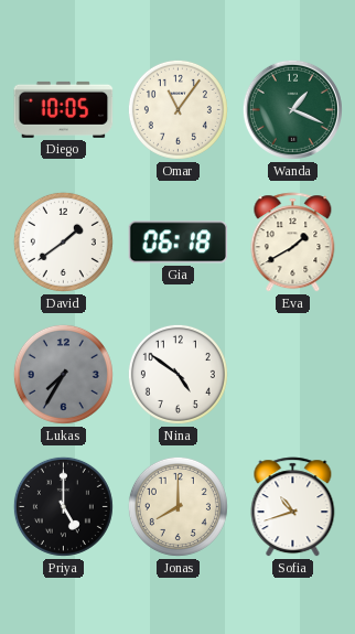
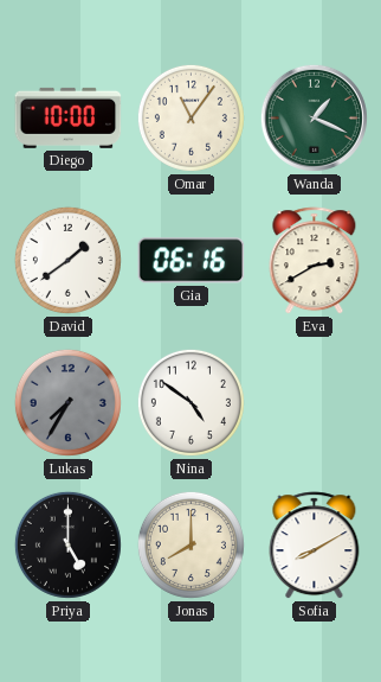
Diego: 10:05 -> 10:00 (69, 117)
Gia: 06:18 -> 06:16 (192, 261)
Eva: 1:40 -> 2:40 (315, 261)
Sofia: 10:42 -> 8:10 (315, 546)
